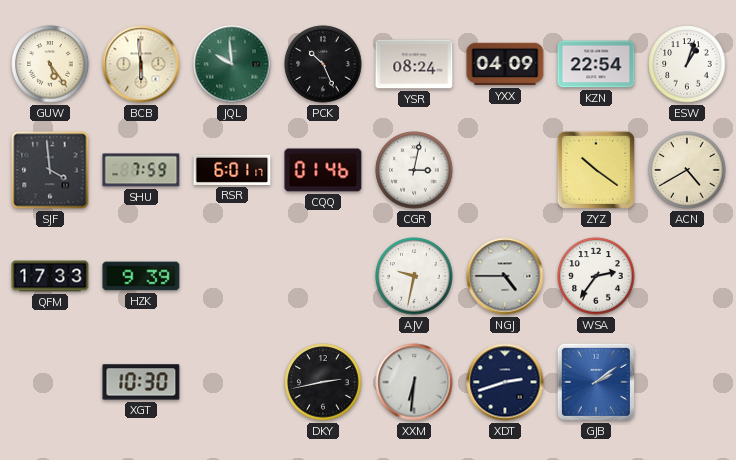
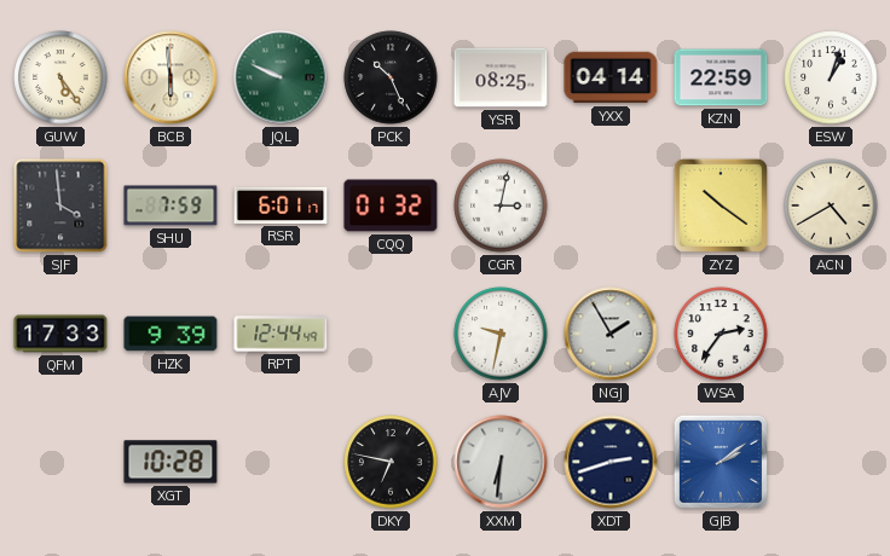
JQL: 9:59 -> 9:49 (281, 77)
YSR: 08:24 -> 08:25 (501, 77)
YXX: 04:09 -> 04:14 (611, 77)
KZN: 22:54 -> 22:59 (721, 77)
CQQ: 01:46 -> 01:32 (391, 205)
RPT: none -> 12:44 (281, 334)
NGJ: 4:45 -> 1:55 (611, 334)
XGT: 10:30 -> 10:28 (171, 462)
DKY: 2:43 -> 6:47 (391, 462)
